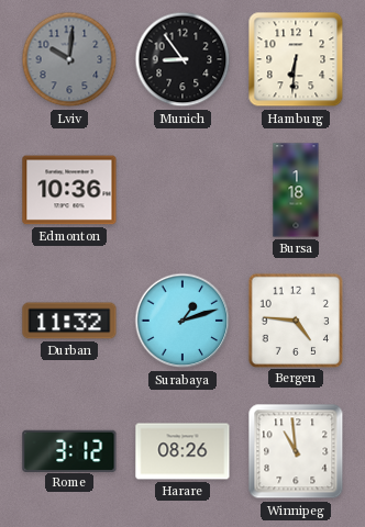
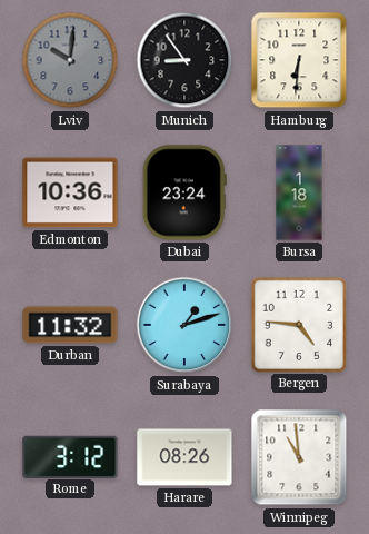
Dubai: none -> 23:24 (184, 192)
